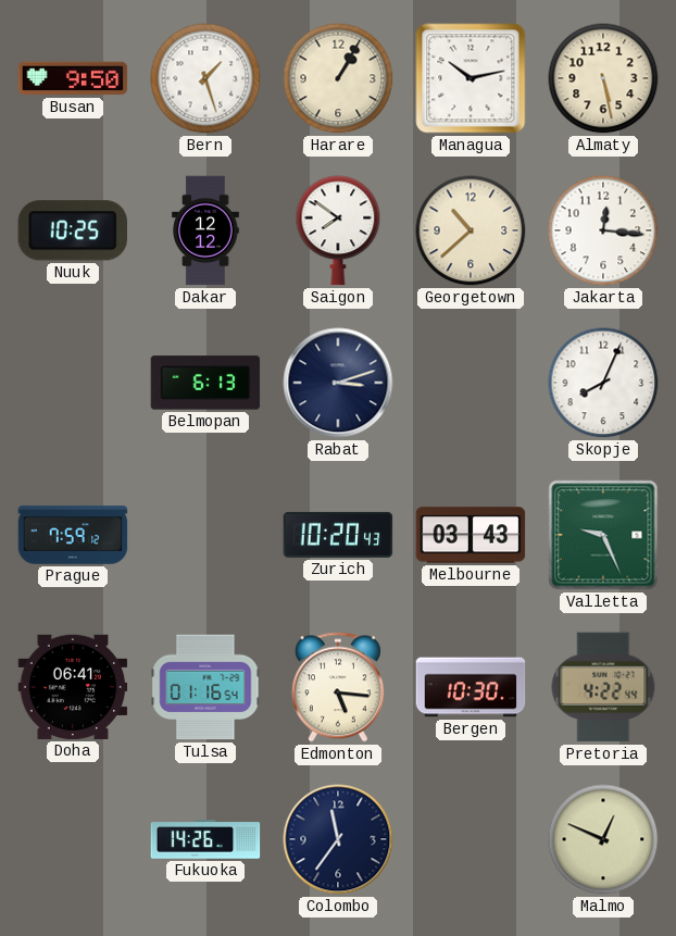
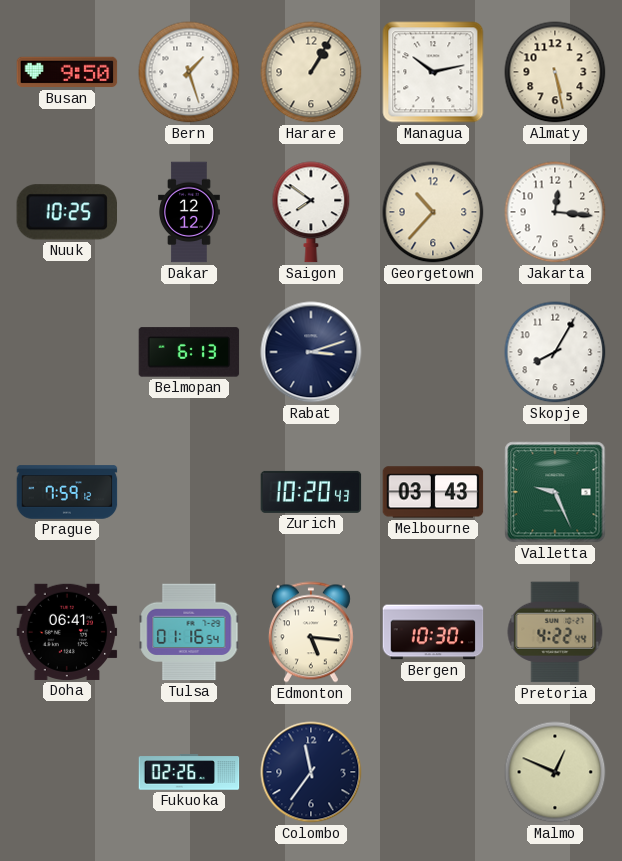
Georgetown: 10:38 -> 10:37 (433, 212)
Skopje: 8:04 -> 8:05 (555, 352)
Fukuoka: 14:26 -> 02:26 (189, 772)
